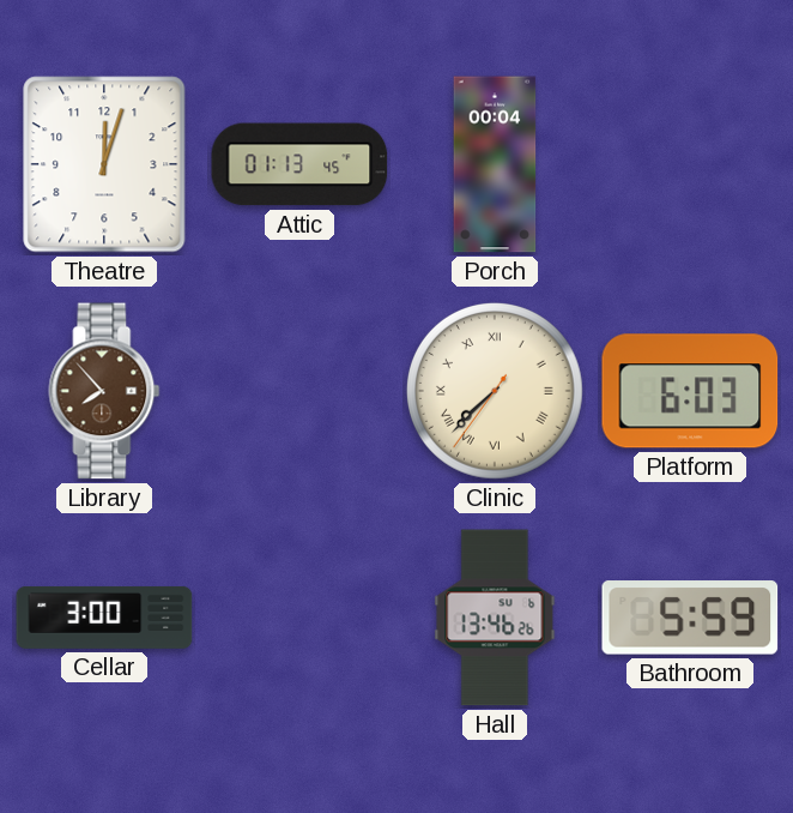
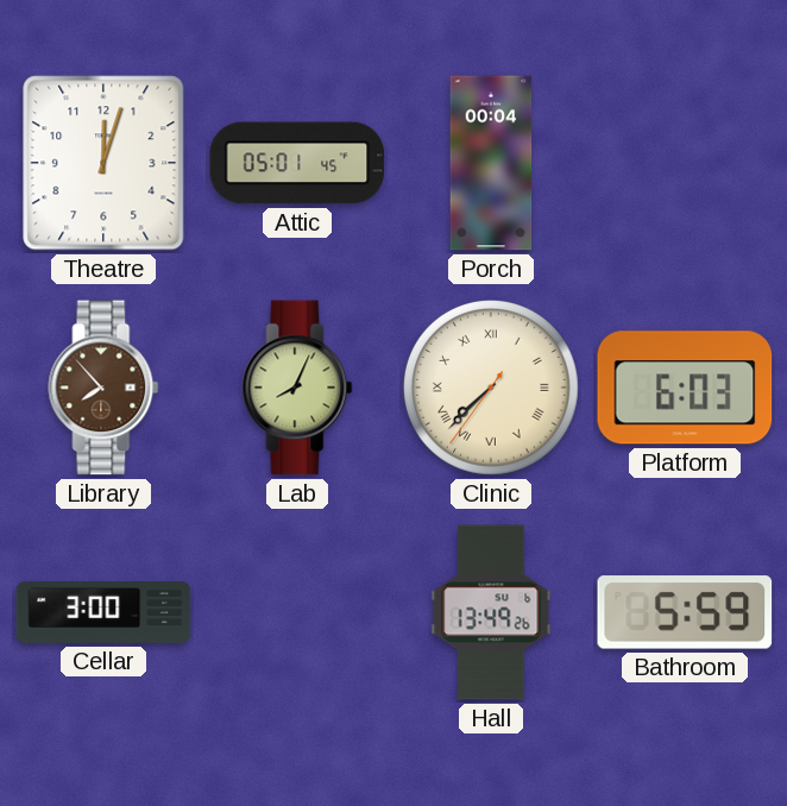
Attic: 01:13 -> 05:01 (297, 163)
Lab: none -> 8:04 (297, 388)
Hall: 13:46 -> 13:49 (491, 612)
